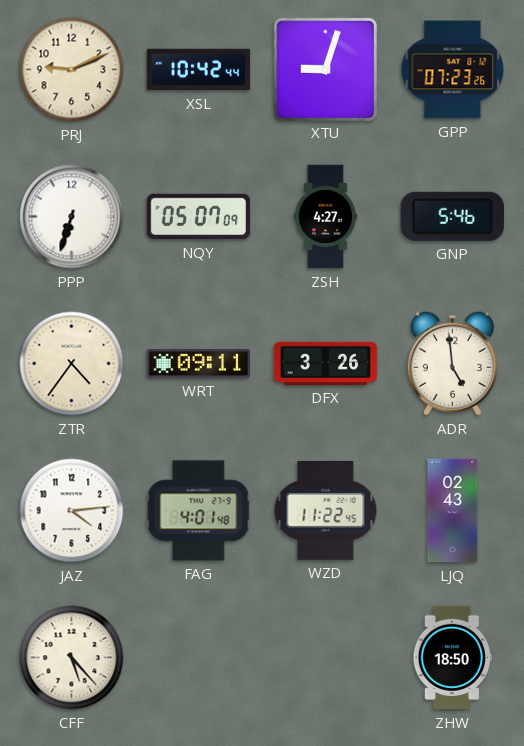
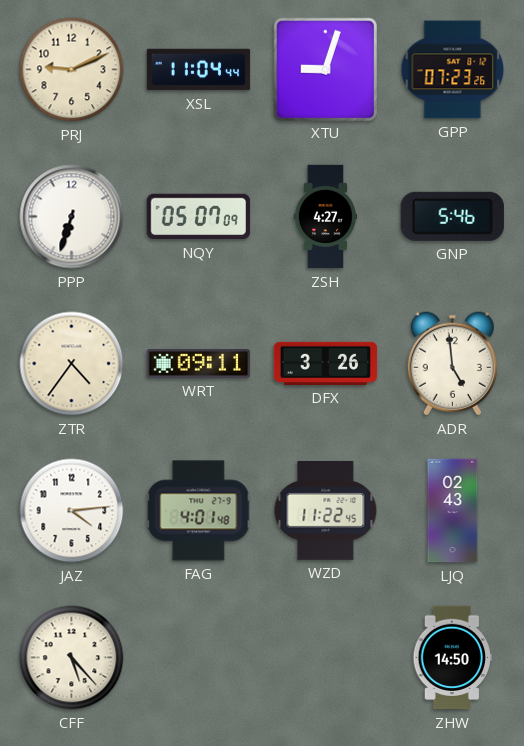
XSL: 10:42 -> 11:04 (199, 70)
ZHW: 18:50 -> 14:50 (452, 658)
